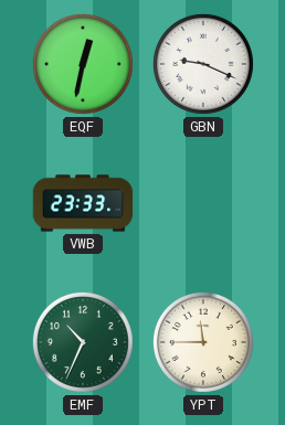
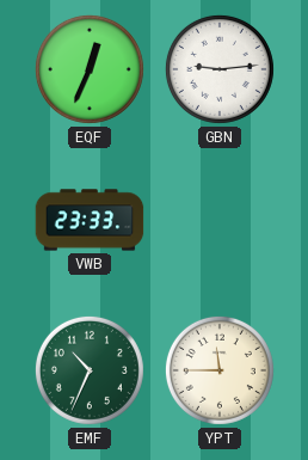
EQF: 12:32 -> 12:34 (90, 69)
GBN: 9:19 -> 9:14 (220, 69)
